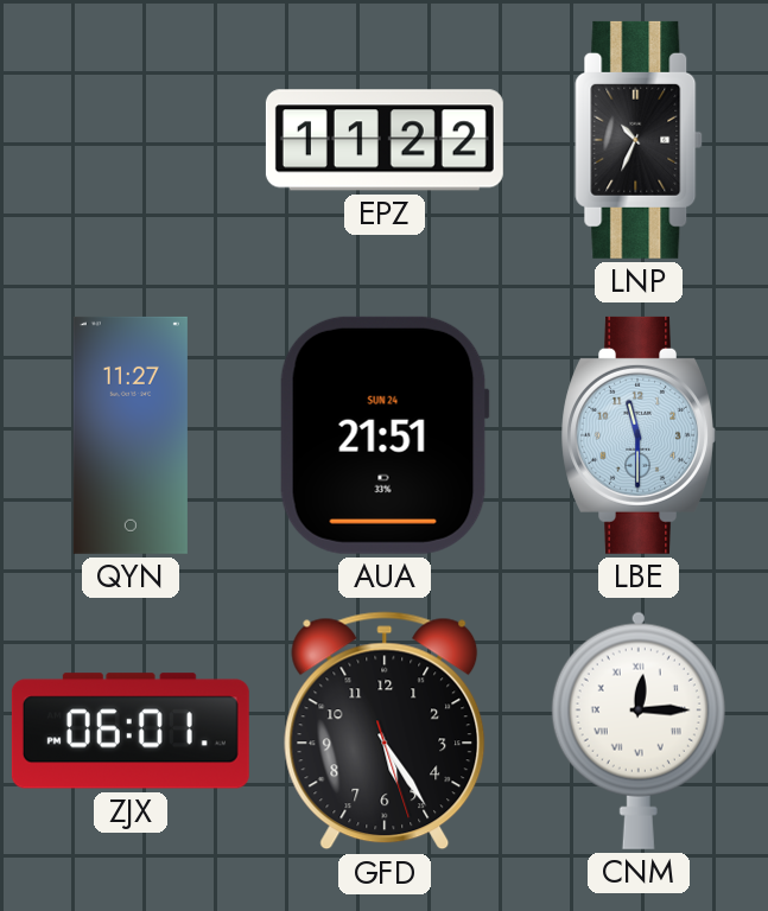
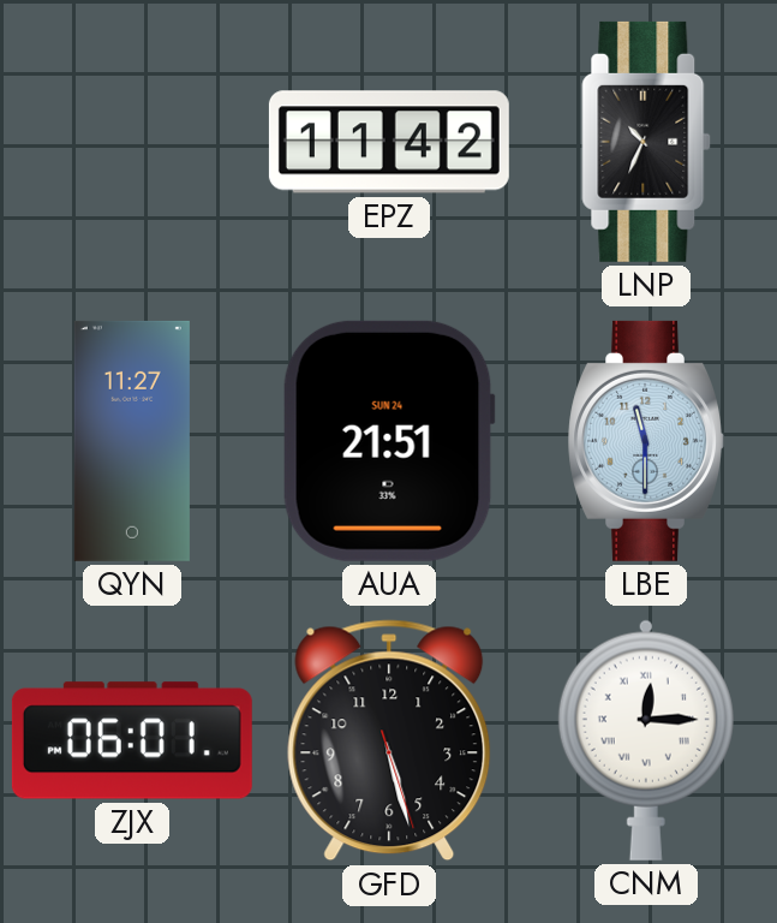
EPZ: 11:22 -> 11:42 (389, 142)
GFD: 5:24 -> 5:27 (389, 740)
